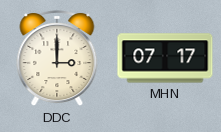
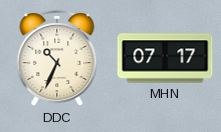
DDC: 3:00 -> 10:34 (57, 59)
